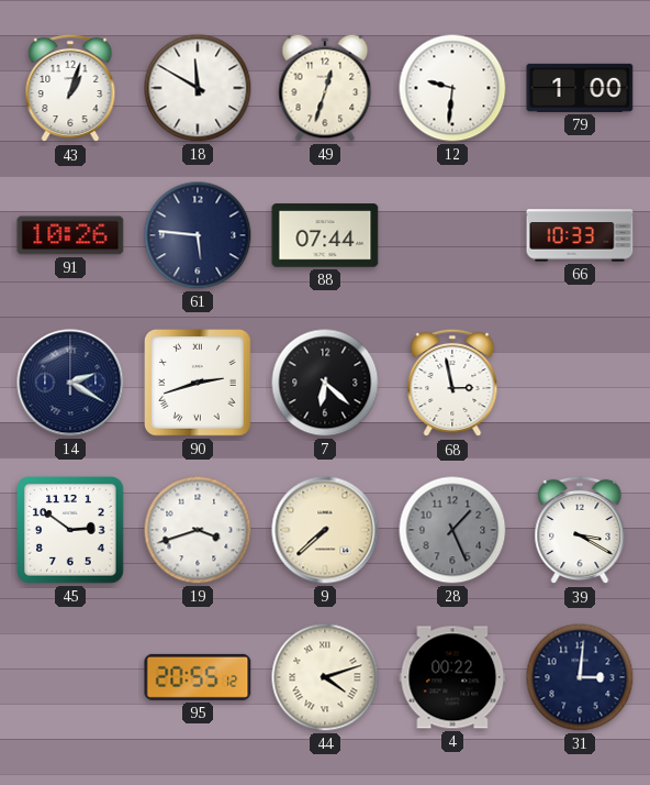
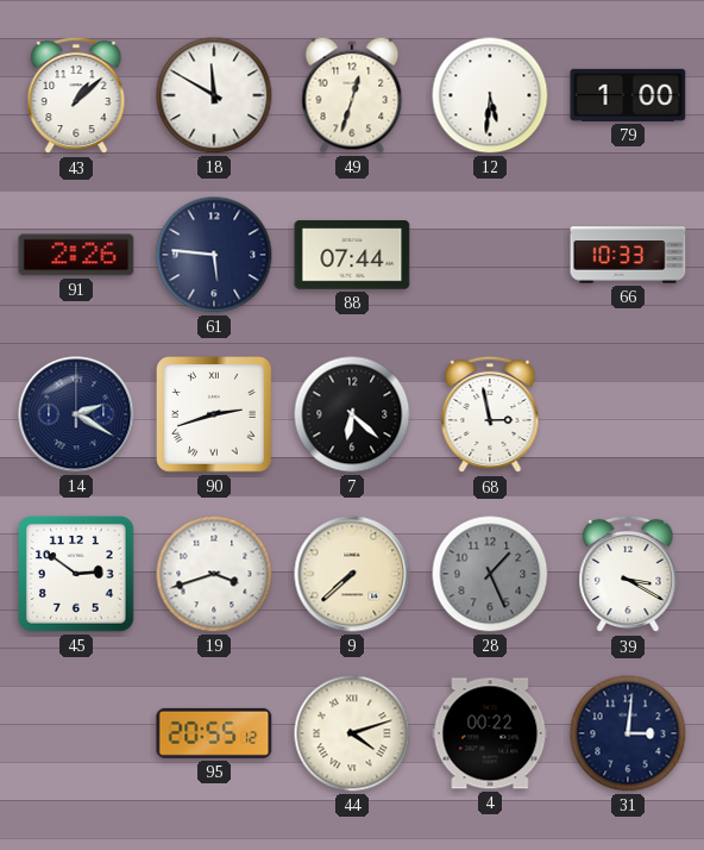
43: 1:03 -> 1:08 (76, 95)
12: 9:31 -> 5:31 (490, 95)
91: 10:26 -> 2:26 (76, 255)
